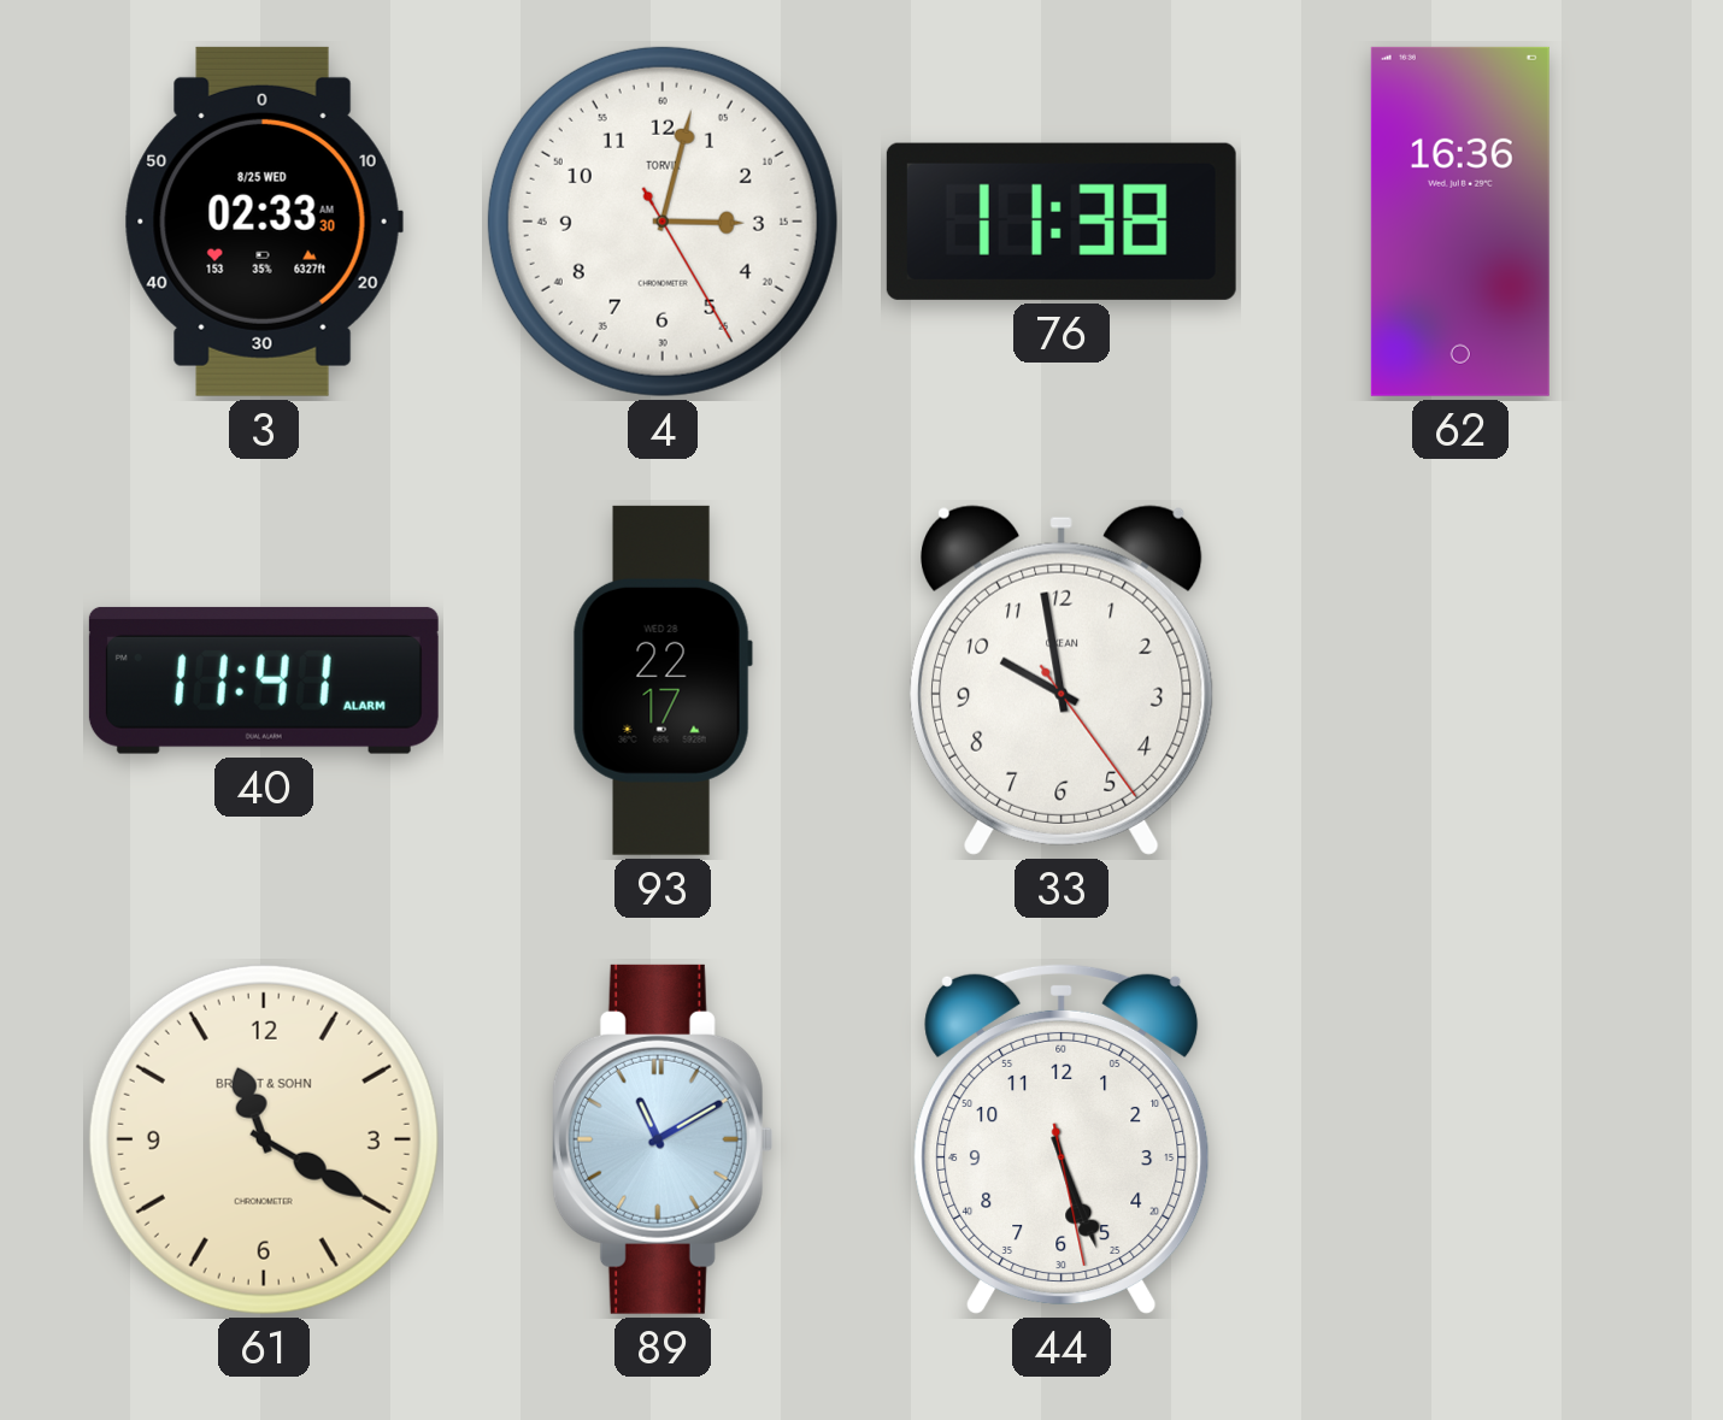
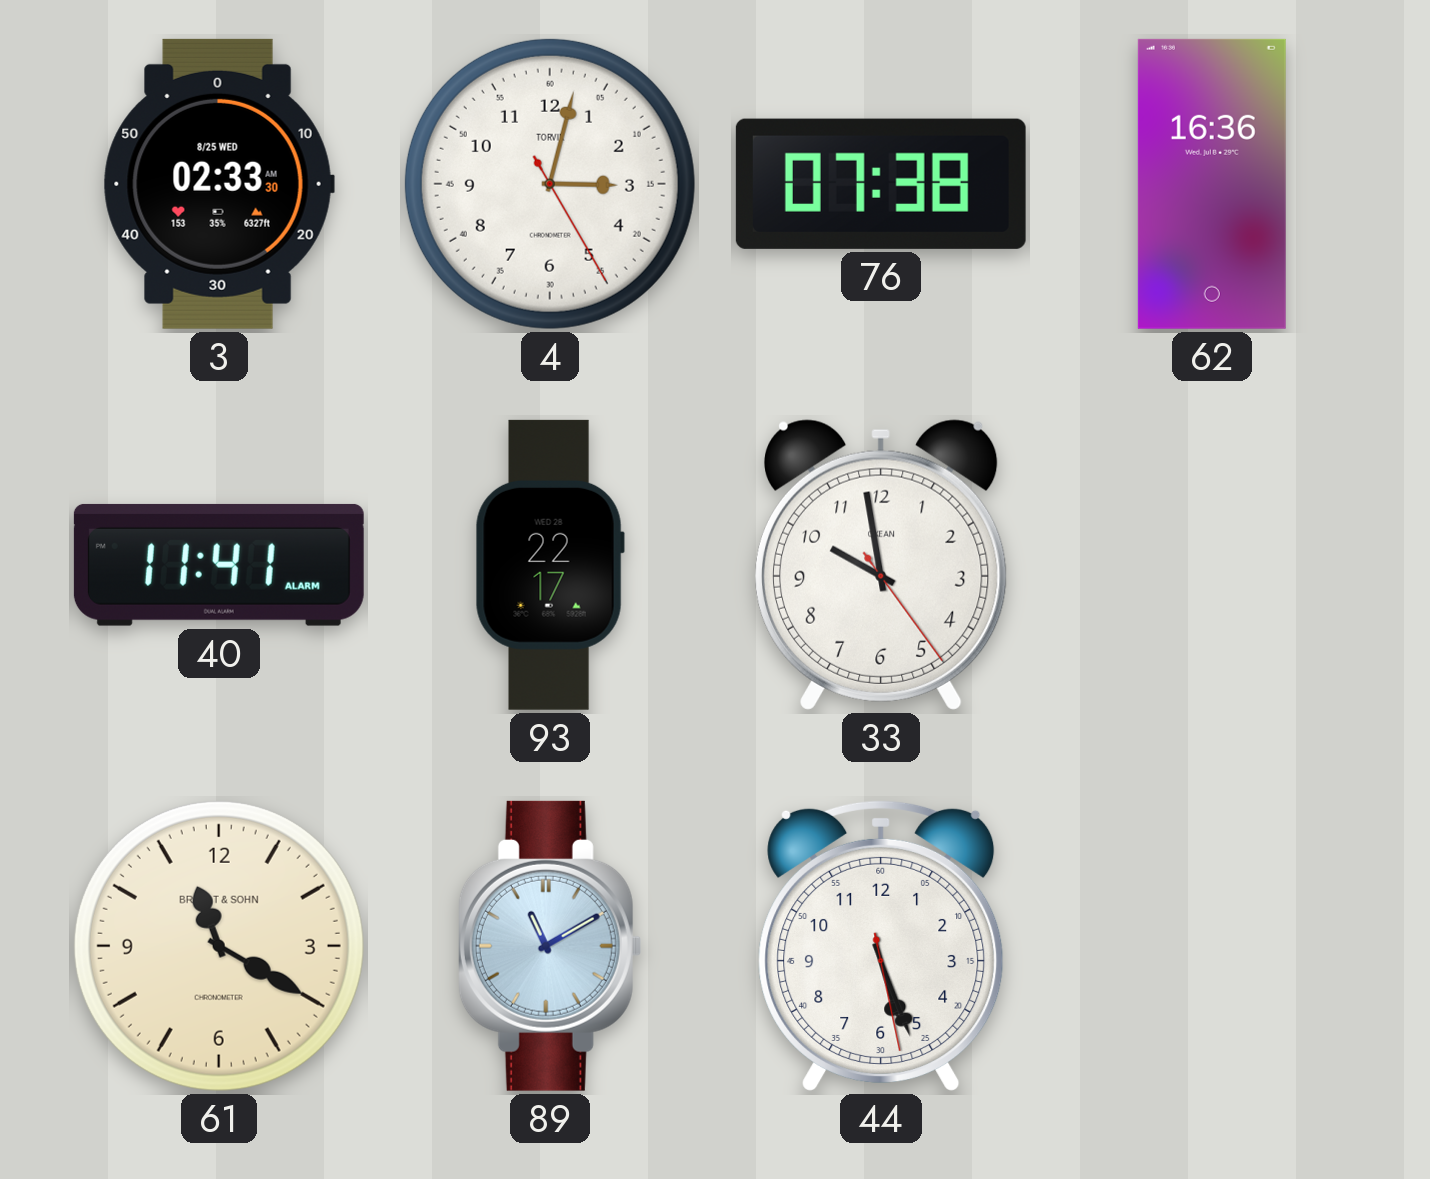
76: 11:38 -> 07:38 (881, 184)
